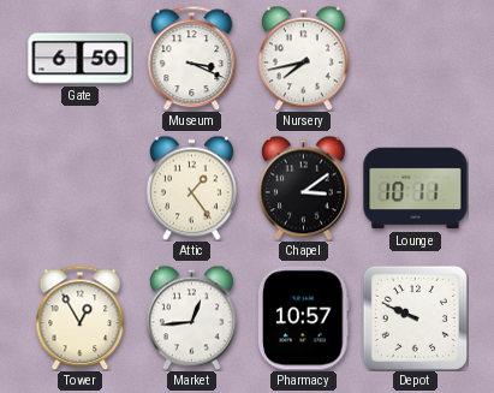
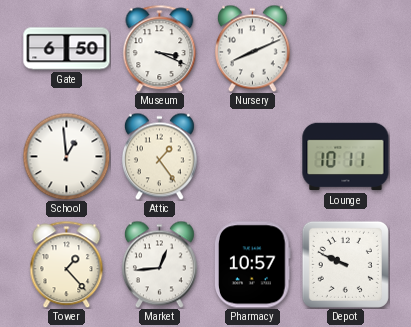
Nursery: 7:43 -> 8:11 (252, 48)
School: none -> 12:59 (66, 156)
Chapel: 3:09 -> none (303, 187)
Tower: 12:55 -> 1:23 (67, 264)
